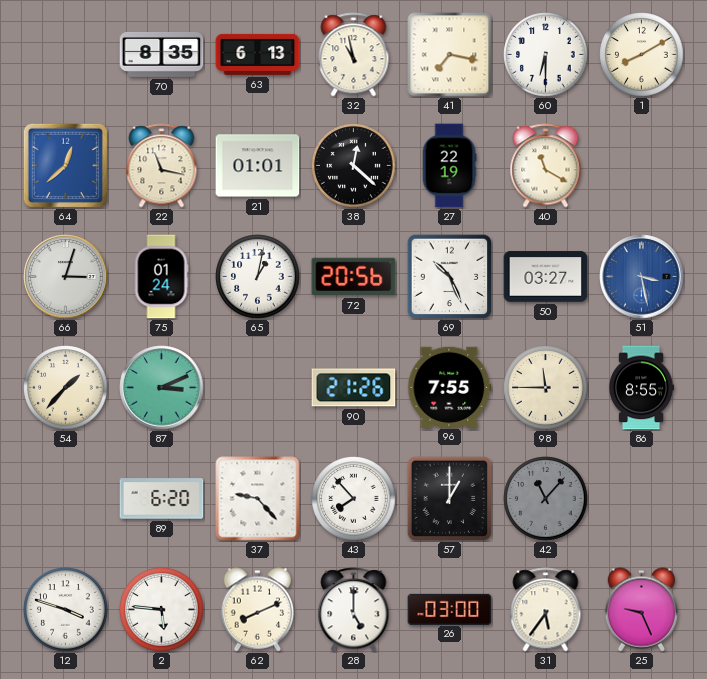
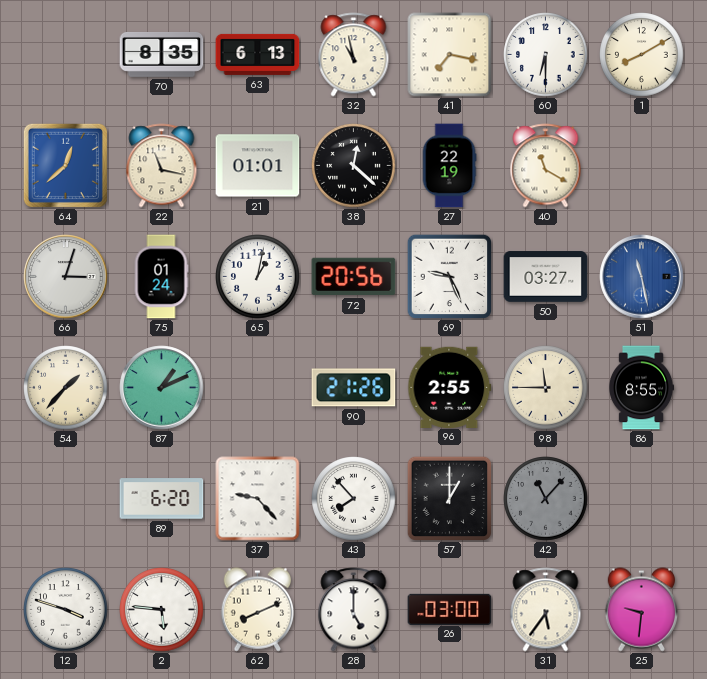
69: 10:26 -> 9:26 (449, 276)
51: 3:28 -> 11:28 (642, 277)
87: 3:11 -> 1:11 (162, 388)
96: 7:55 -> 2:55 (450, 387)
25: 9:26 -> 9:31 (642, 610)
